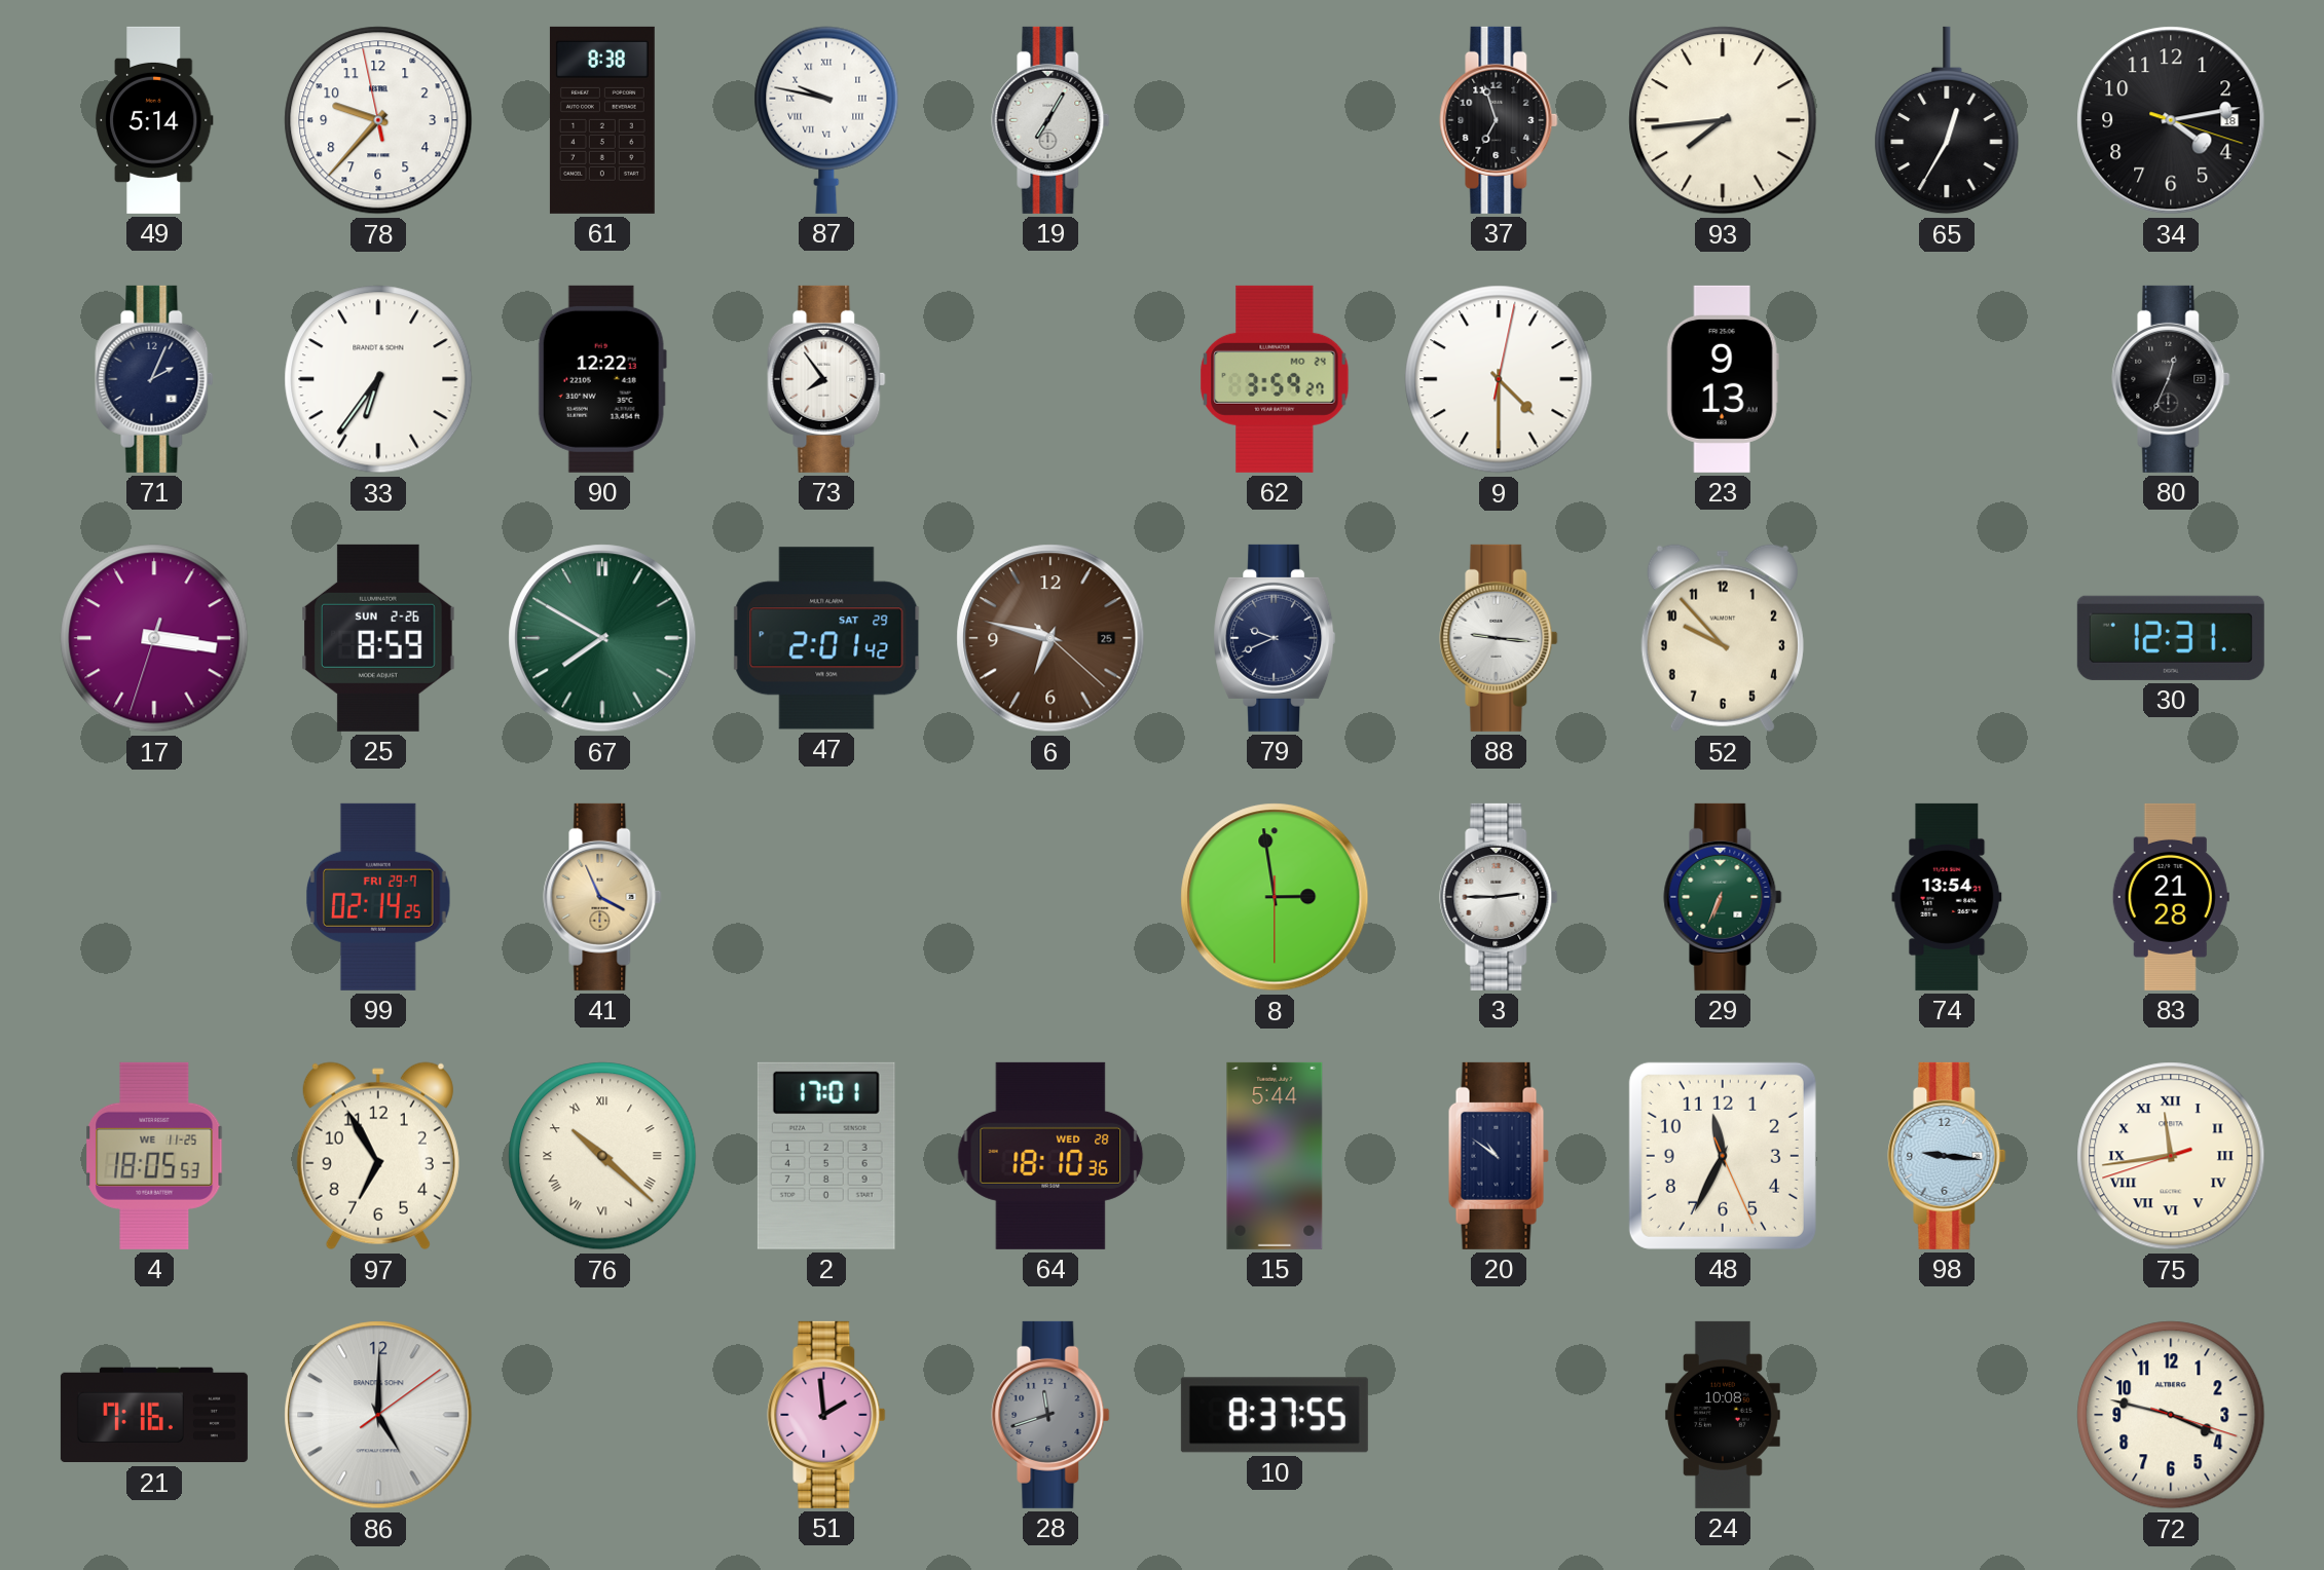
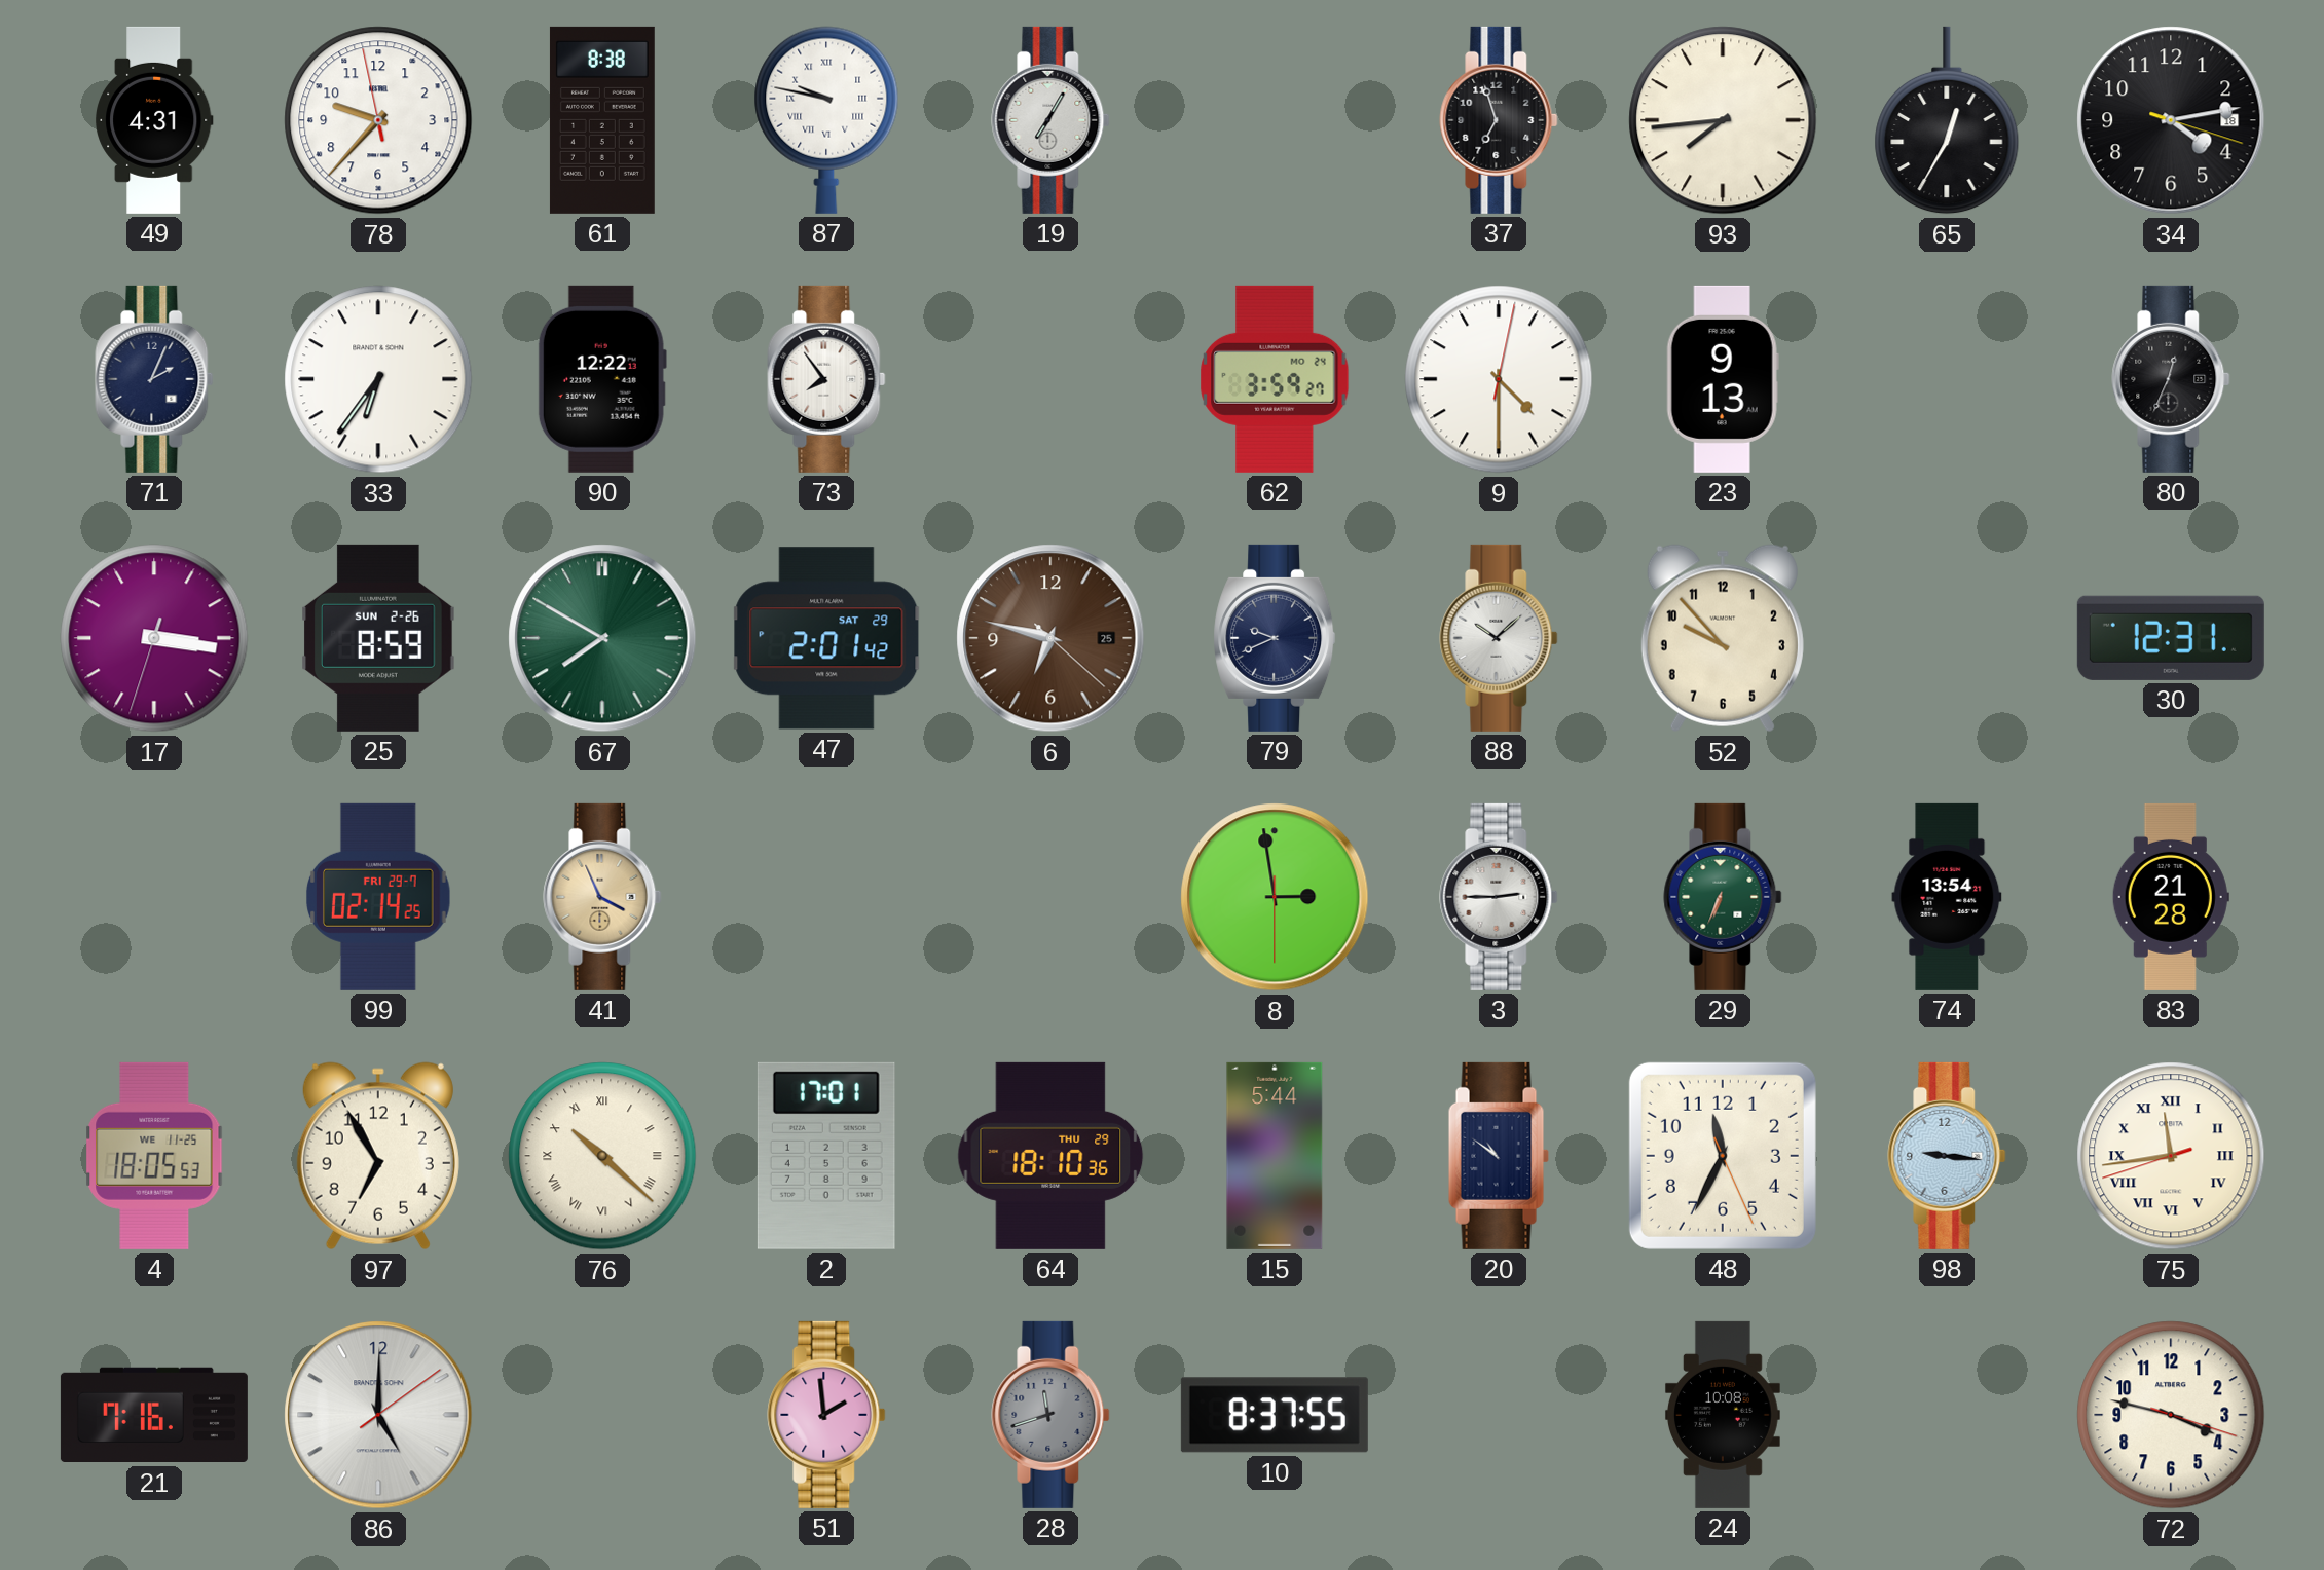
49: 5:14 -> 4:31 (155, 120)
88: 9:16 -> 10:08 (1499, 638)
64 date: WED 28 -> THU 29 (1050, 1156)
